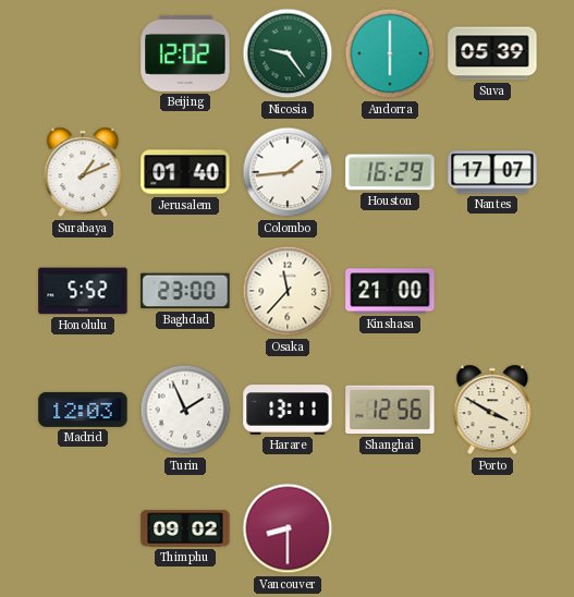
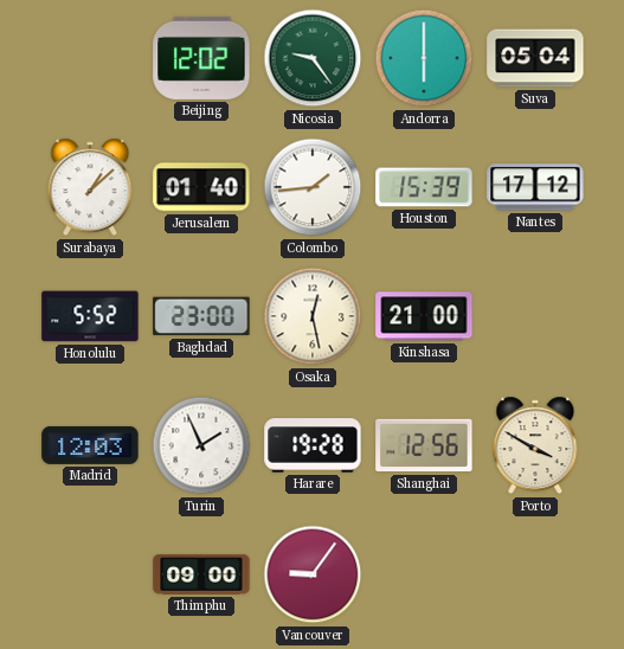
Suva: 05:39 -> 05:04 (535, 58)
Surabaya: 1:11 -> 1:08 (90, 187)
Houston: 16:29 -> 15:39 (424, 187)
Nantes: 17:07 -> 17:12 (535, 187)
Osaka: 11:37 -> 12:28 (313, 316)
Harare: 13:11 -> 19:28 (313, 445)
Thimphu: 09:02 -> 09:00 (201, 574)
Vancouver: 8:30 -> 9:06 (313, 574)
